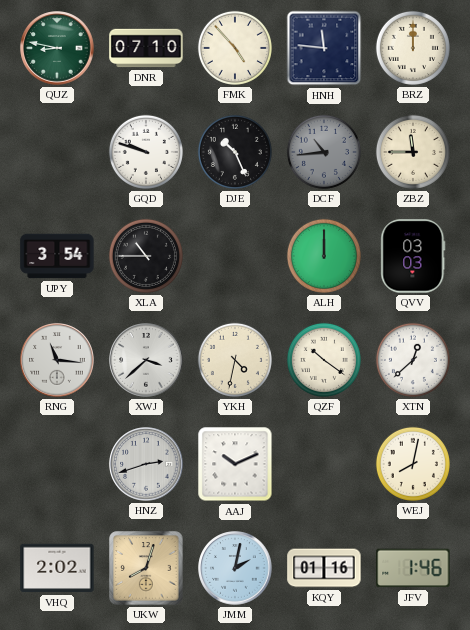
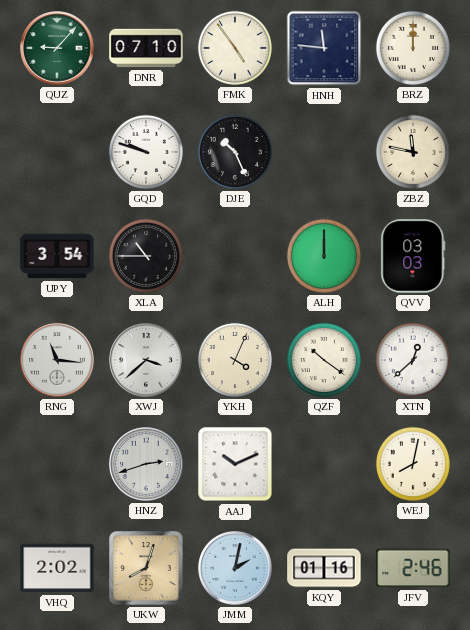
QUZ: 8:47 -> 9:07 (57, 48)
FMK: 4:53 -> 4:54 (235, 48)
DCF: 10:44 -> none (324, 152)
ZBZ: 11:45 -> 11:47 (413, 152)
YKH: 4:32 -> 4:04 (235, 360)
JFV: 1:46 -> 2:46 (413, 568)
